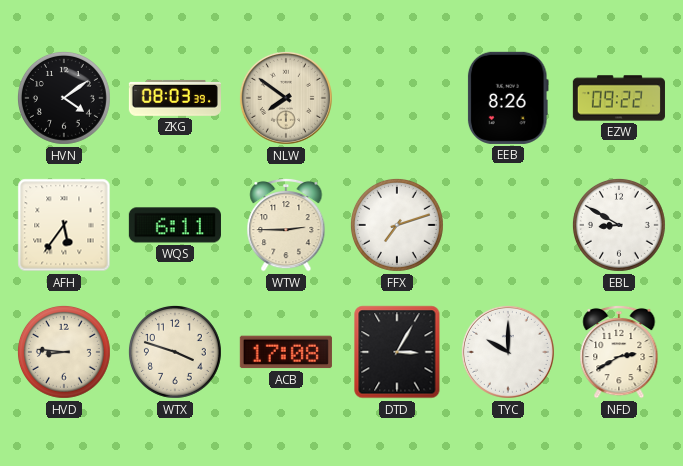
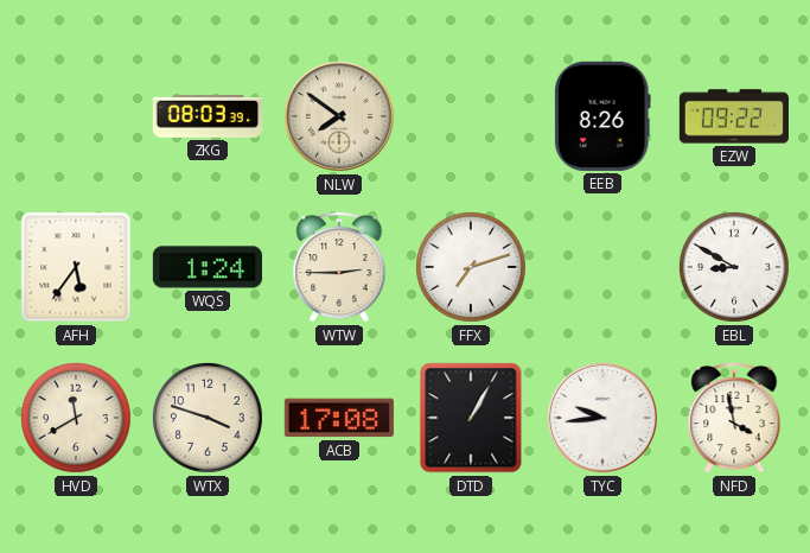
HVN: 4:09 -> none (64, 98)
WQS: 6:11 -> 1:24 (208, 267)
HVD: 8:46 -> 11:40 (76, 418)
DTD: 3:05 -> 1:05 (471, 418)
TYC: 10:00 -> 9:44 (602, 418)
NFD: 2:40 -> 3:58 (734, 418)
